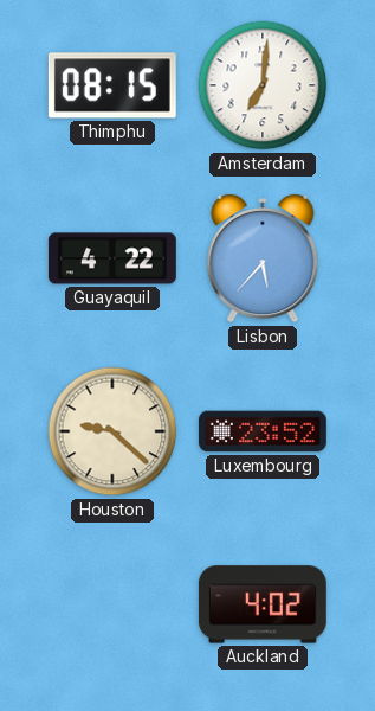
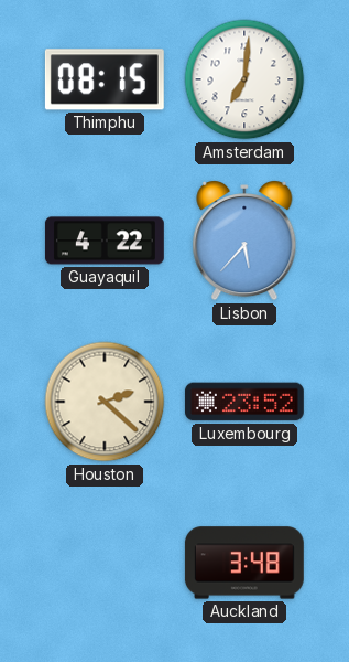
Houston: 9:22 -> 2:22 (105, 402)
Auckland: 4:02 -> 3:48 (244, 563)
